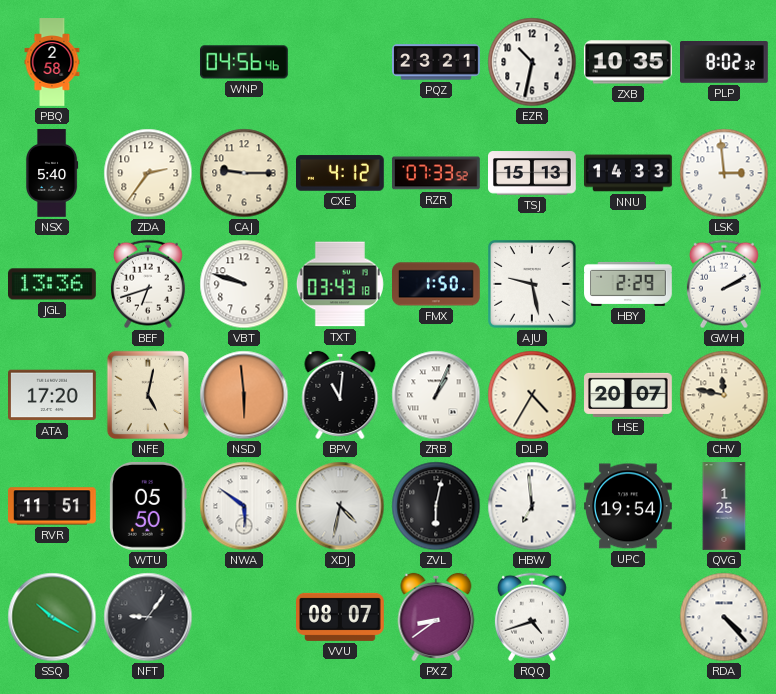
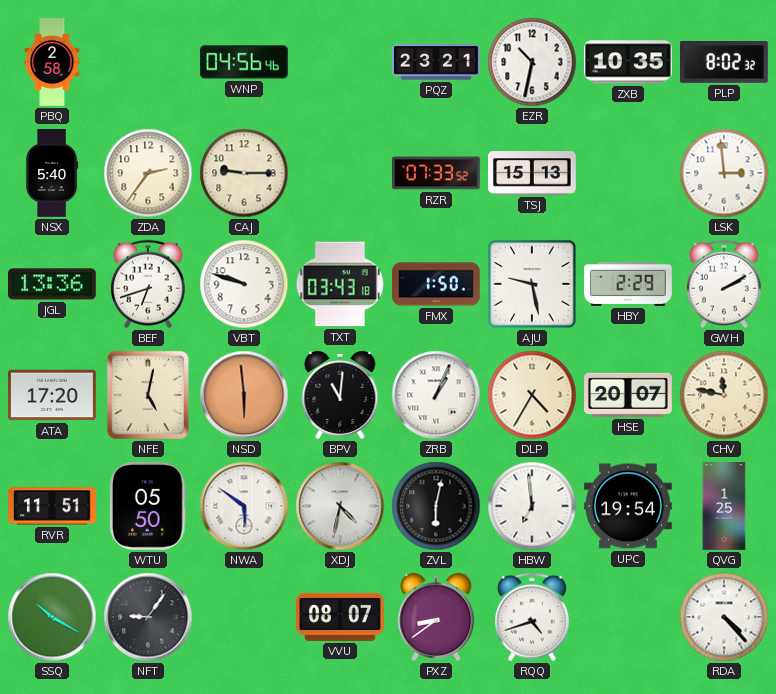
CXE: 4:12 -> none (341, 173)
NNU: 14:33 -> none (628, 173)
